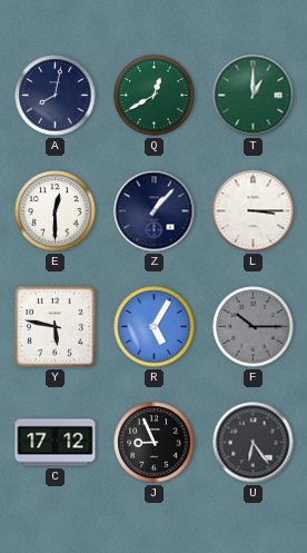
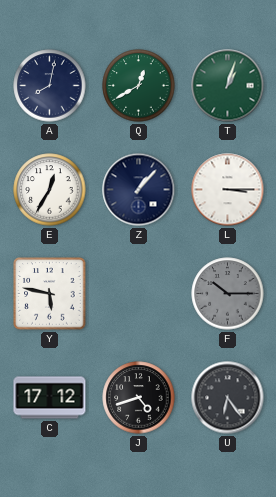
T: 1:00 -> 1:03 (228, 86)
E: 12:30 -> 12:35 (50, 190)
R: 5:05 -> none (155, 327)
J: 8:56 -> 4:42 (139, 398)
